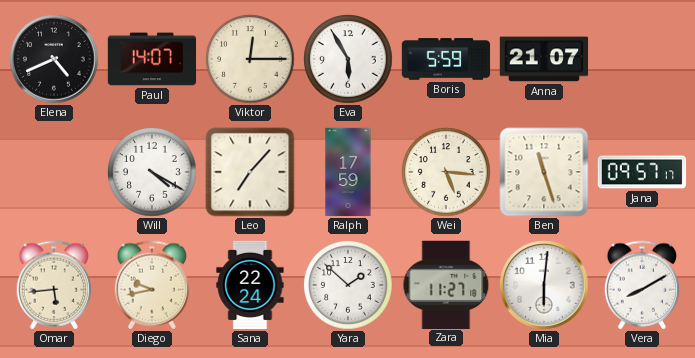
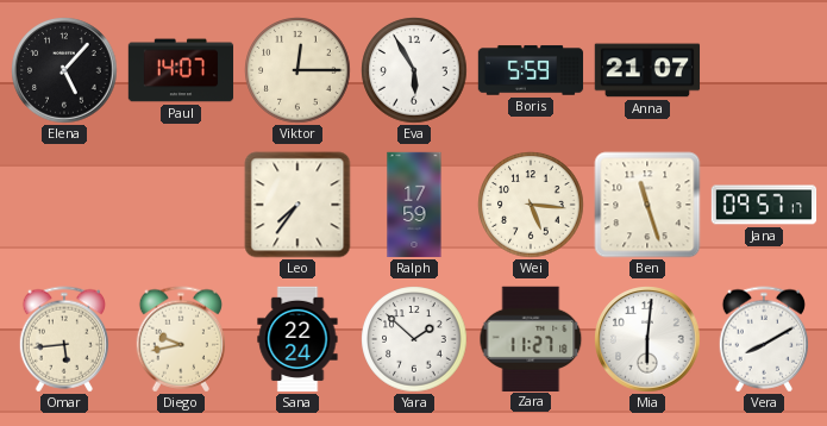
Elena: 4:41 -> 5:07 (64, 70)
Will: 4:20 -> none (152, 172)
Leo: 7:07 -> 7:36 (297, 205)
